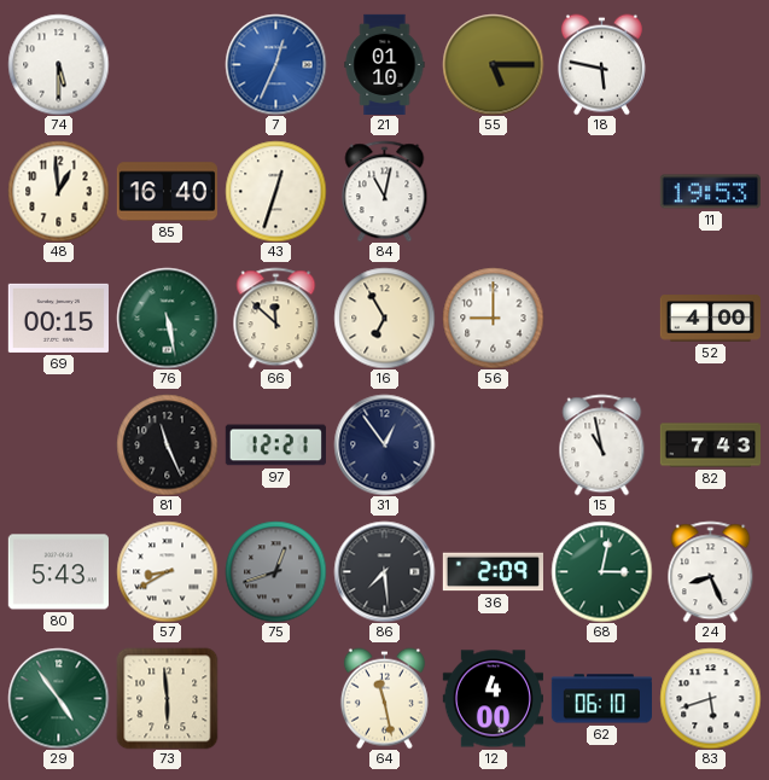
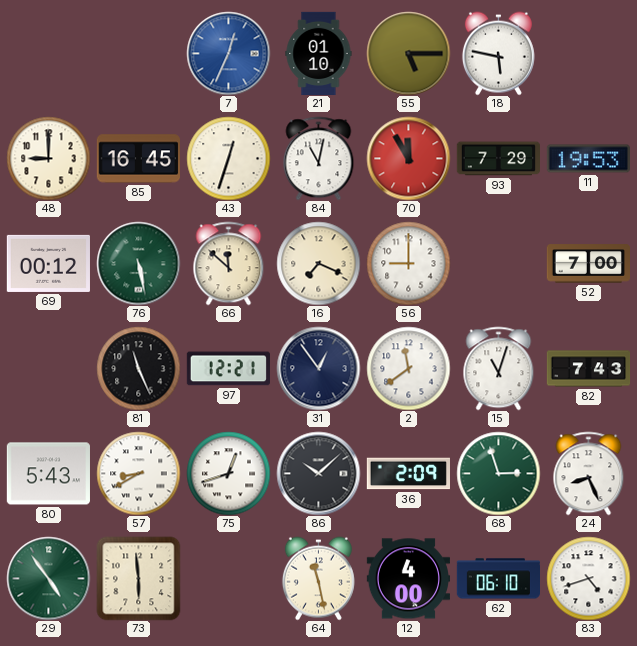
74: 5:30 -> none (58, 64)
48: 12:59 -> 9:00 (48, 158)
85: 16:40 -> 16:45 (138, 159)
70: none -> 11:55 (408, 158)
93: none -> 7:29 (498, 159)
69: 00:15 -> 00:12 (48, 263)
16: 6:55 -> 7:19 (318, 263)
52: 4:00 -> 7:00 (588, 264)
2: none -> 11:39 (408, 368)
15: 10:58 -> 11:03 (499, 368)
75 dial: grey -> white (228, 473)
86: 7:29 -> 10:08 (318, 473)
68: 3:02 -> 2:57 (498, 473)
83: 5:42 -> 4:42 (588, 578)
